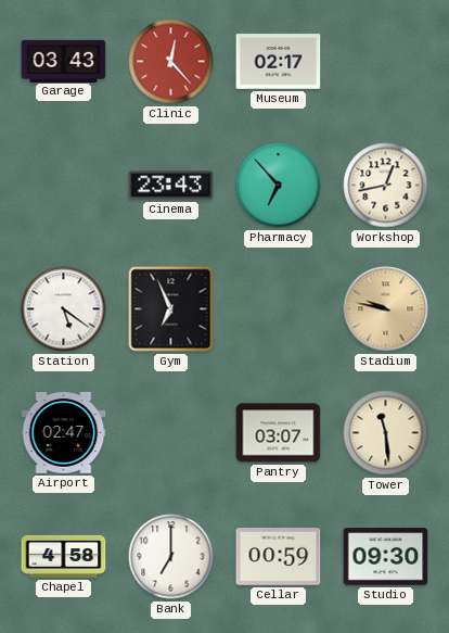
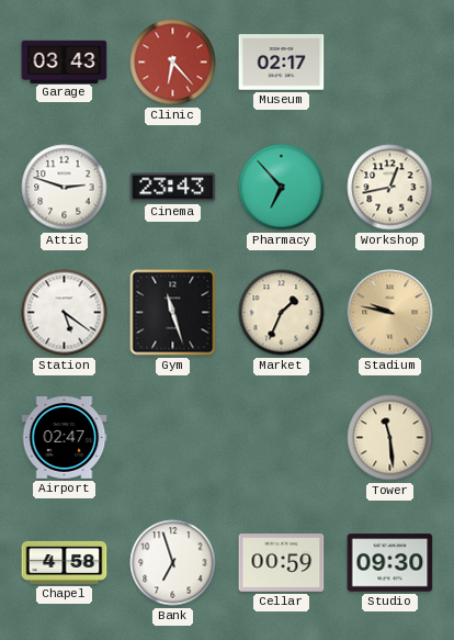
Clinic: 12:23 -> 6:23 (173, 63)
Attic: none -> 2:48 (65, 188)
Gym: 6:56 -> 11:27 (173, 313)
Market: none -> 1:34 (282, 313)
Pantry: 03:07 -> none (279, 433)
Bank: 7:00 -> 6:57 (173, 563)
